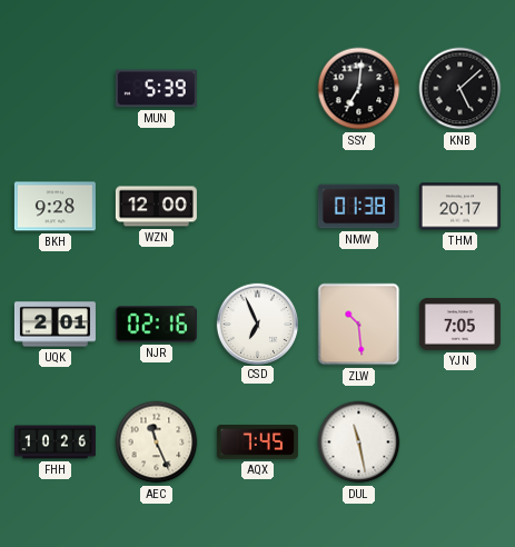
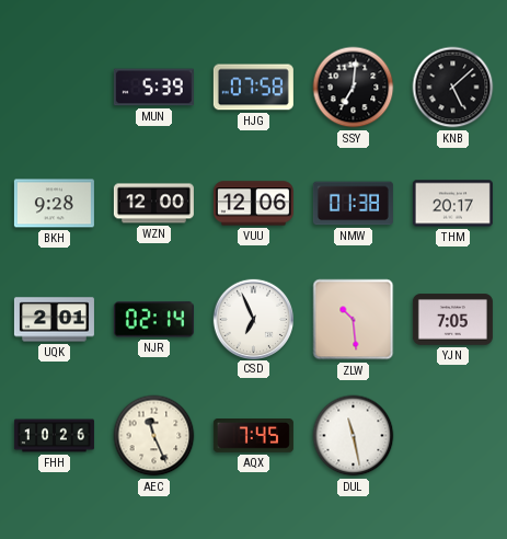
HJG: none -> 07:58 (253, 88)
VUU: none -> 12:06 (253, 204)
NJR: 02:16 -> 02:14 (153, 320)
